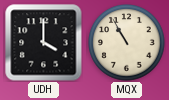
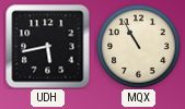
UDH: 4:00 -> 5:43 (48, 47)
